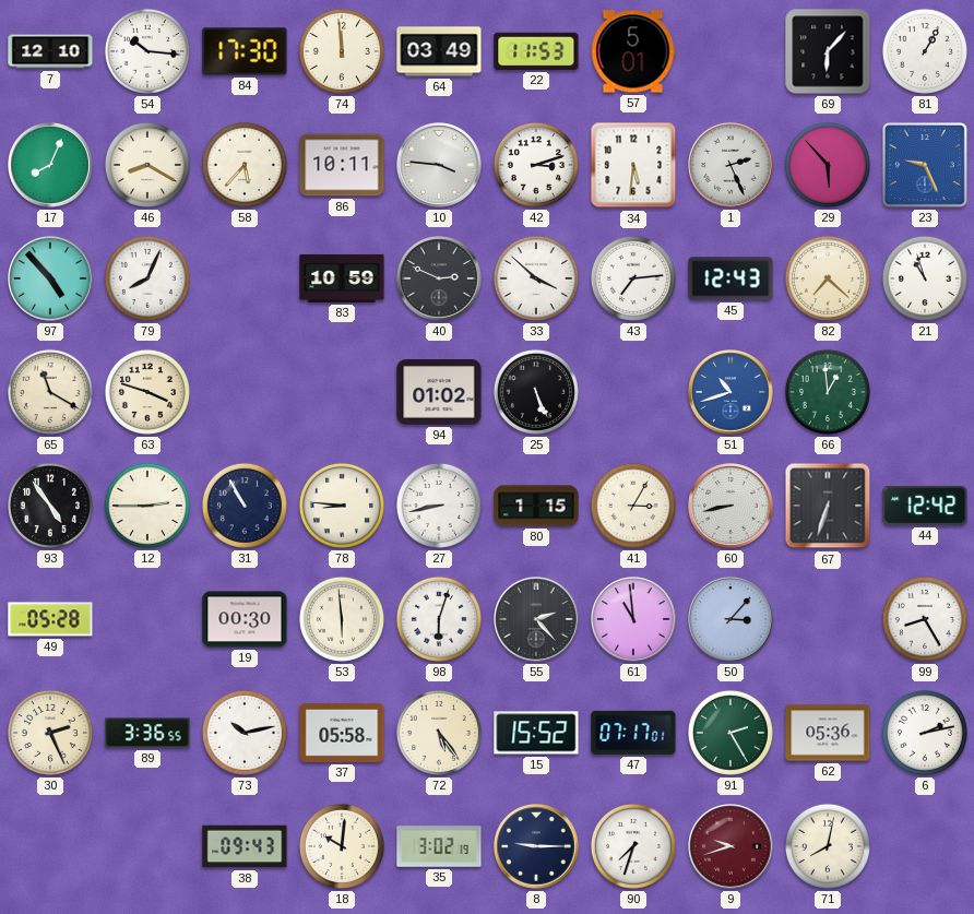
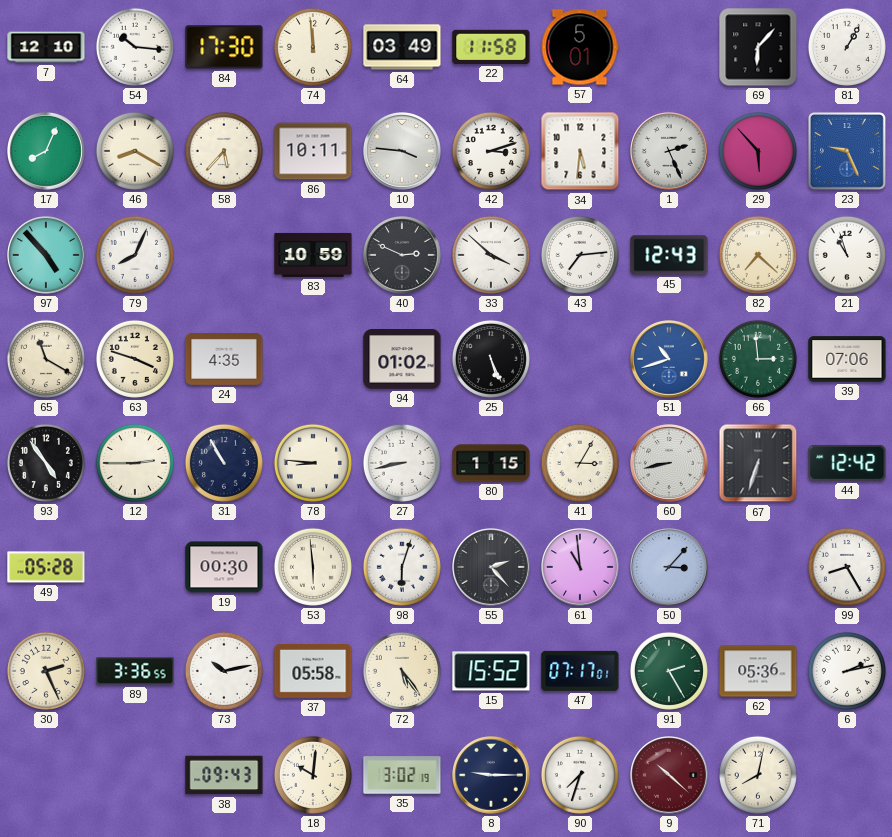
22: 11:53 -> 11:58 (491, 47)
24: none -> 4:35 (224, 360)
66: 12:59 -> 2:59 (758, 359)
39: none -> 07:06 (847, 359)
9: 9:42 -> 10:22 (670, 776)
